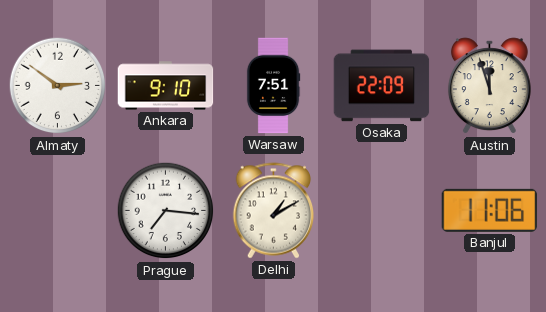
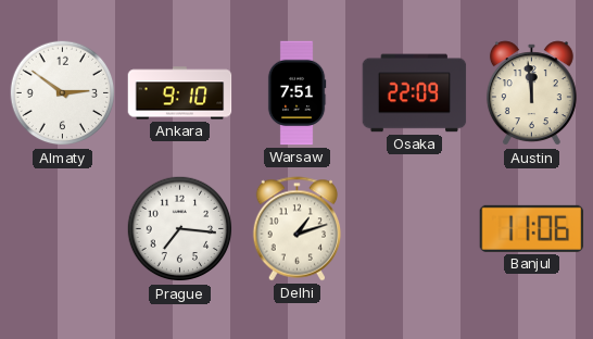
Austin: 11:57 -> 11:59 (531, 93)
Delhi: 1:10 -> 1:12 (298, 229)
